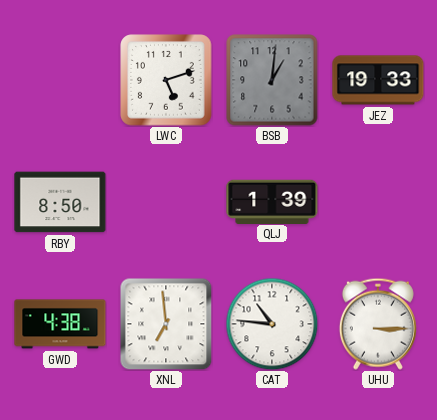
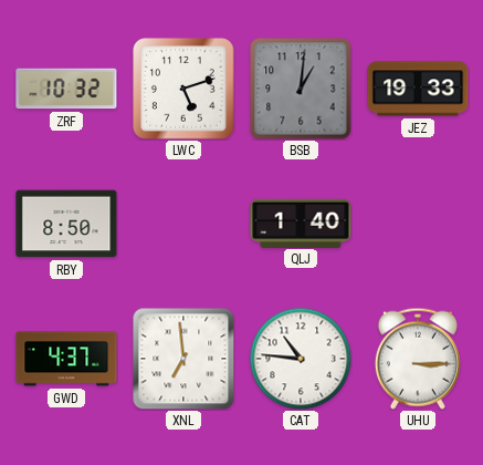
ZRF: none -> 10:32 (66, 89)
QLJ: 1:39 -> 1:40 (301, 223)
GWD: 4:38 -> 4:37 (66, 359)
